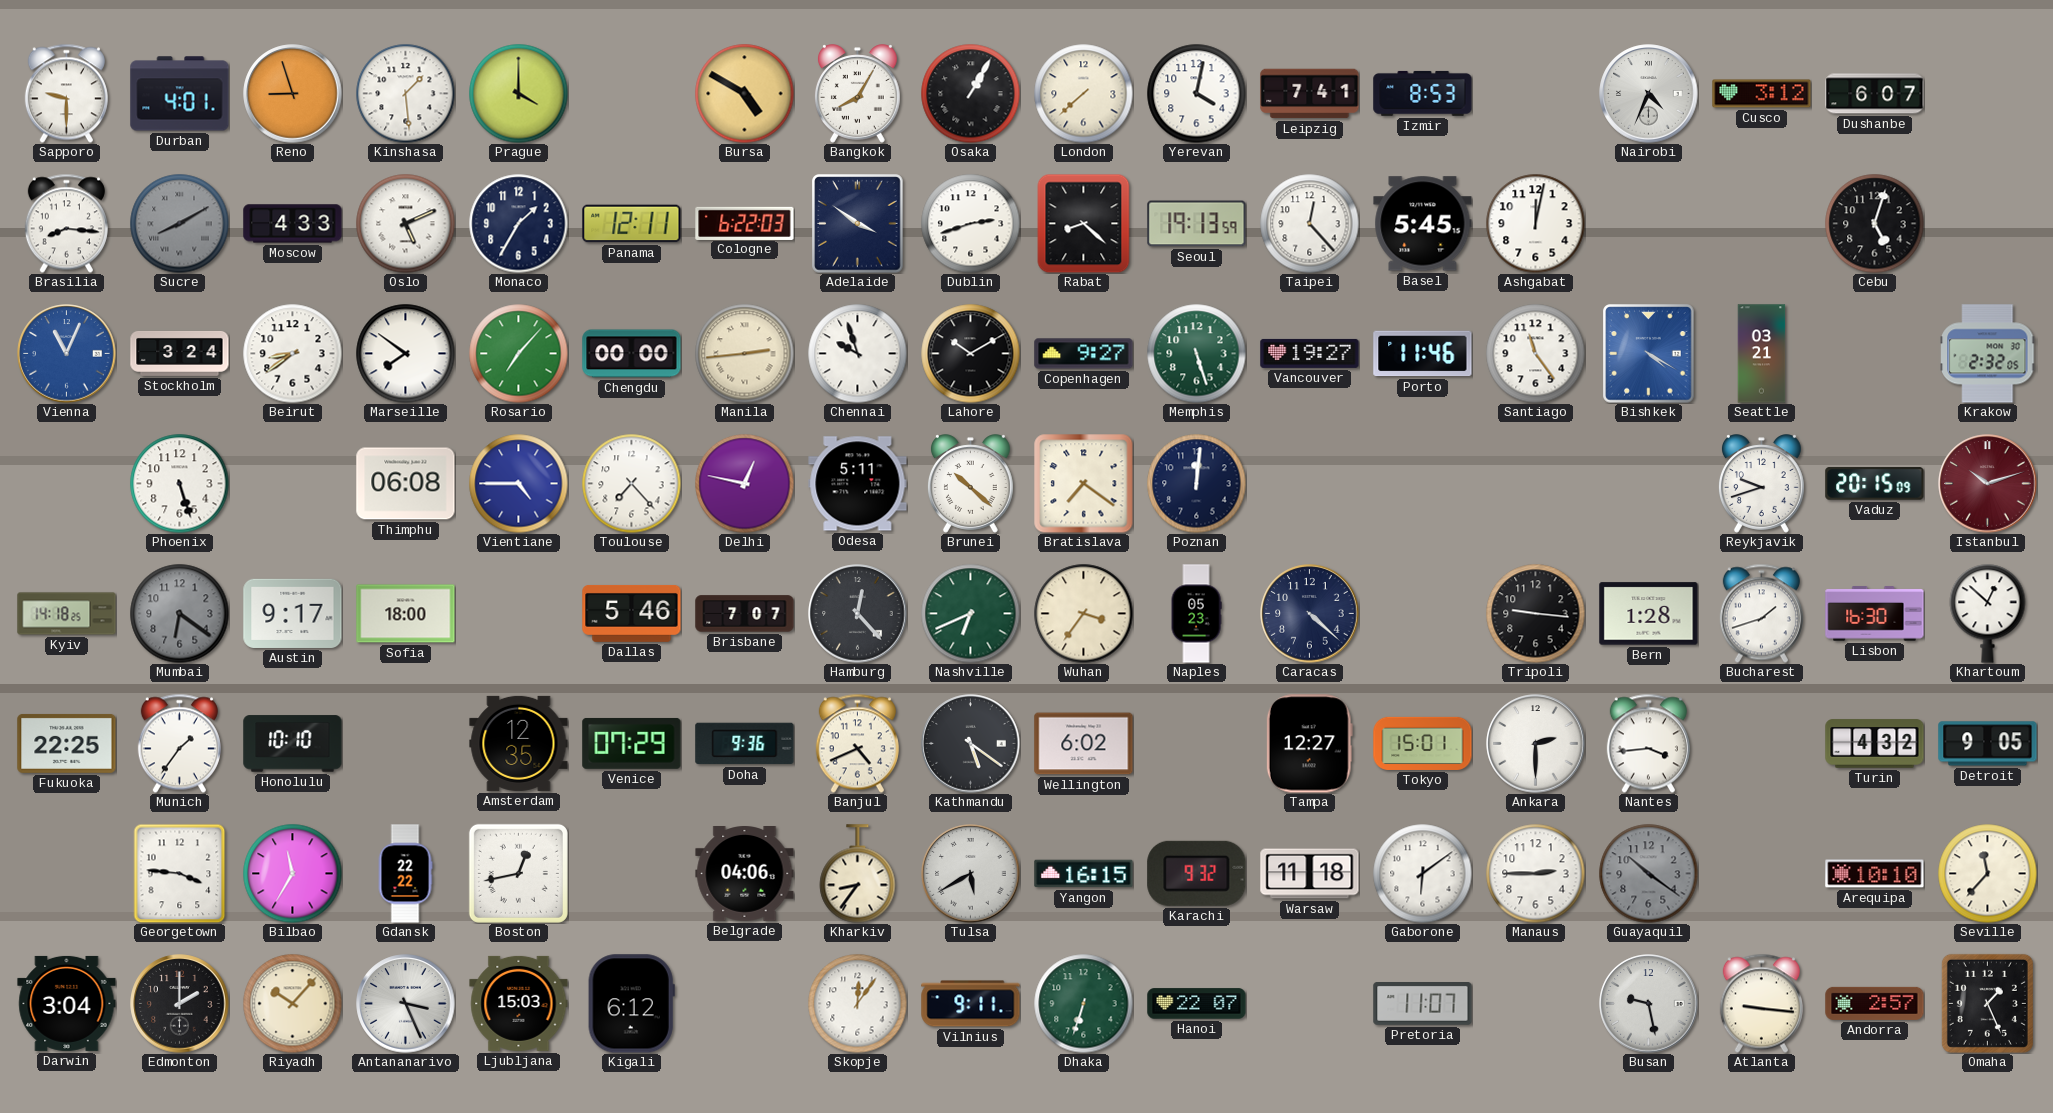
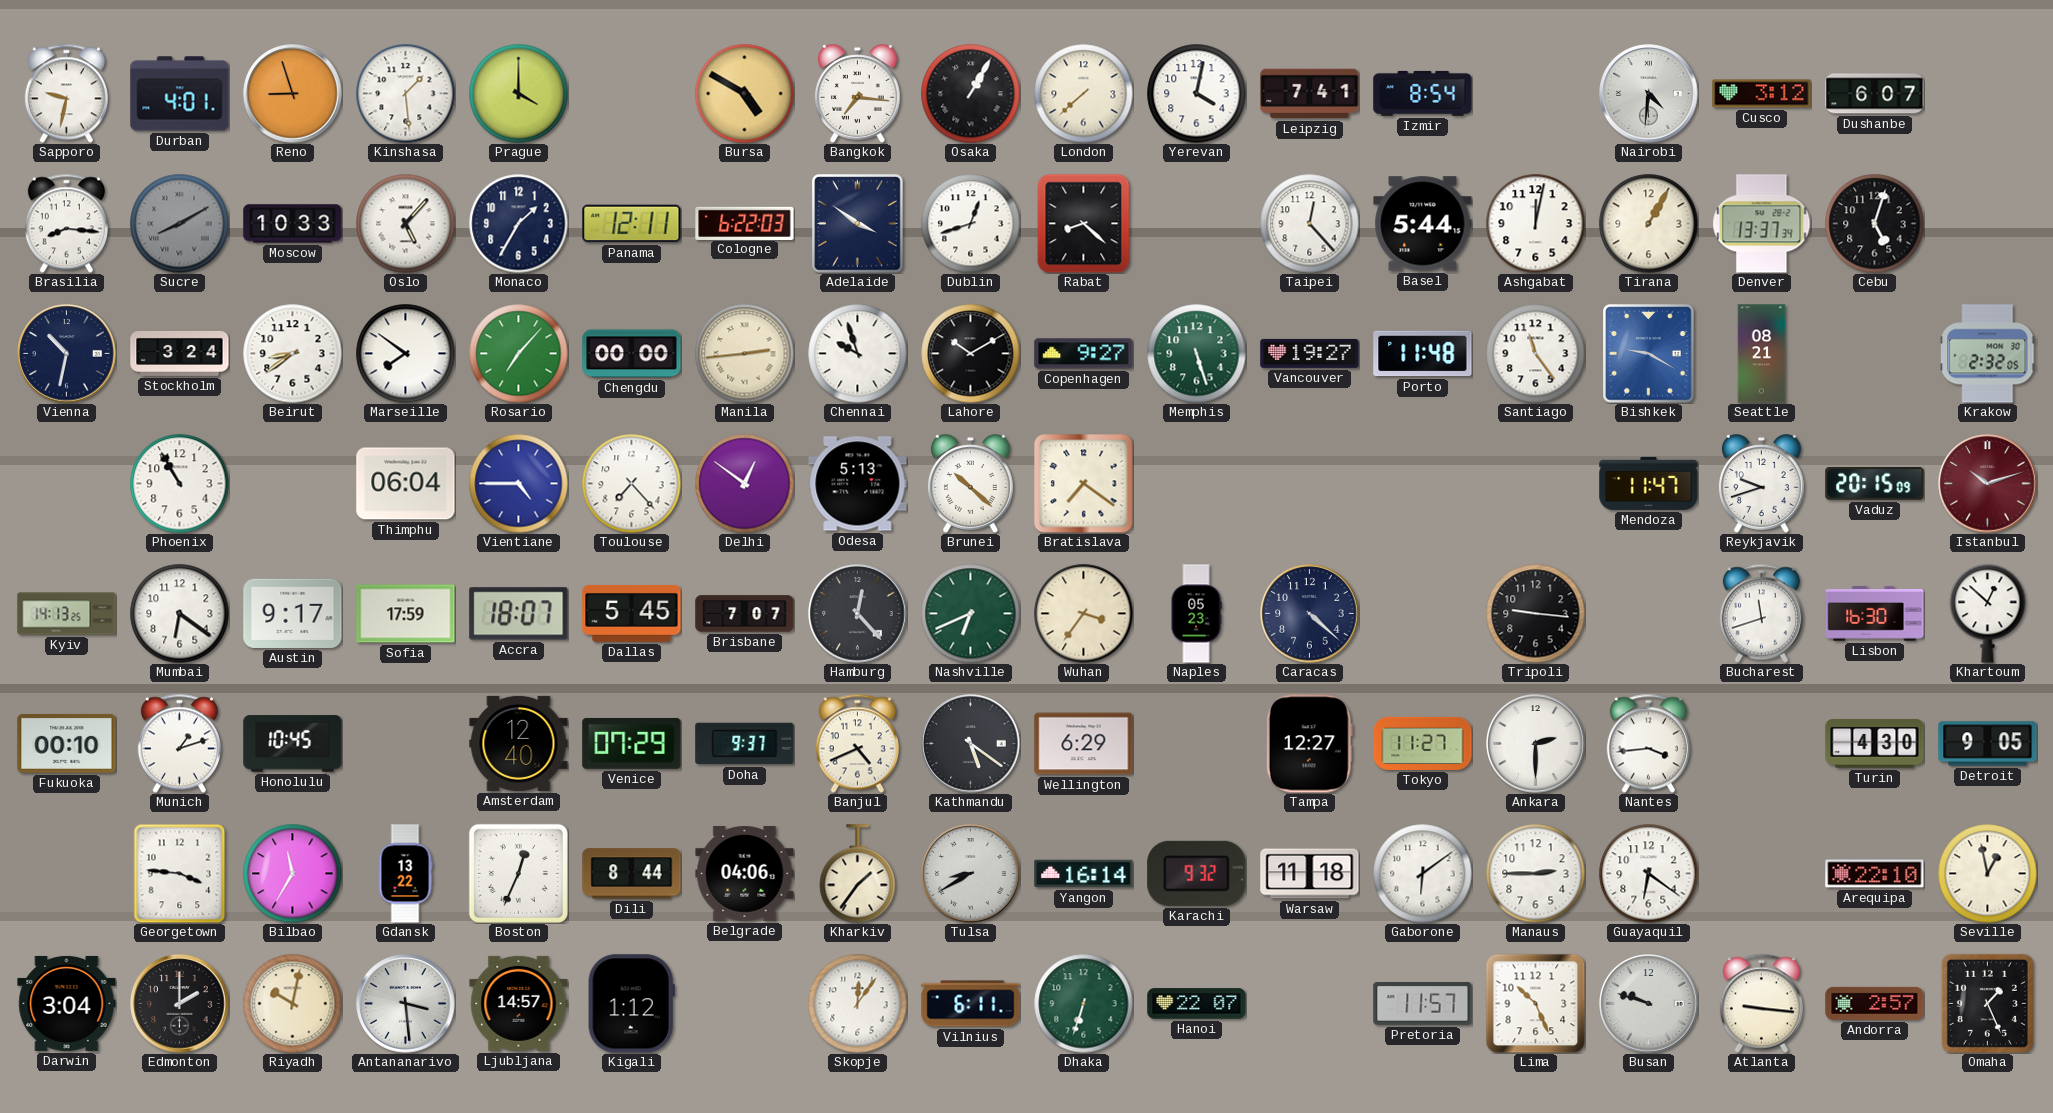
Sapporo: 9:30 -> 9:32 (66, 93)
Bangkok: 8:05 -> 7:16 (857, 94)
Izmir: 8:53 -> 8:54 (1423, 93)
Nairobi: 4:34 -> 4:31 (1649, 94)
Moscow: 4:33 -> 10:33 (293, 224)
Oslo: 5:11 -> 5:07 (406, 224)
Dublin: 2:42 -> 12:42 (971, 224)
Seoul: 19:13 -> none (1197, 224)
Basel: 5:45 -> 5:44 (1423, 224)
Tirana: none -> 1:05 (1649, 224)
Denver: none -> 13:37 (1762, 224)
Vienna: 11:04 -> 10:32 (67, 354)
Vienna dial: blue -> navy (67, 354)
Porto: 11:46 -> 11:48 (1423, 354)
Bishkek: 4:20 -> 9:20 (1649, 354)
Seattle: 03:21 -> 08:21 (1762, 354)
Phoenix: 5:27 -> 10:55 (180, 484)
Thimphu: 06:08 -> 06:04 (406, 484)
Delhi: 12:47 -> 12:51 (745, 484)
Odesa: 5:11 -> 5:13 (858, 484)
Poznan: 12:01 -> none (1197, 484)
Mendoza: none -> 11:47 (1649, 483)
Kyiv: 14:18 -> 14:13 (67, 614)
Mumbai dial: grey -> white (180, 614)
Sofia: 18:00 -> 17:59 (406, 614)
Accra: none -> 18:07 (519, 614)
Dallas: 5:46 -> 5:45 (632, 614)
Bern: 1:28 -> none (1649, 614)
Bucharest: 1:42 -> 11:42 (1761, 613)
Fukuoka: 22:25 -> 00:10 (67, 743)
Munich: 1:36 -> 1:12 (179, 743)
Honolulu: 10:10 -> 10:45 (293, 744)
Amsterdam: 12:35 -> 12:40 (519, 743)
Doha: 9:36 -> 9:37 (745, 744)
Wellington: 6:02 -> 6:29 (1084, 744)
Tokyo: 15:01 -> 11:27 (1423, 743)
Turin: 4:32 -> 4:30 (1875, 744)
Gdansk: 22:22 -> 13:22 (405, 874)
Boston: 12:43 -> 12:34 (518, 873)
Dili: none -> 8:44 (632, 874)
Kharkiv: 8:36 -> 1:36 (858, 874)
Tulsa: 5:40 -> 8:40 (971, 874)
Yangon: 16:15 -> 16:14 (1084, 874)
Guayaquil: 10:21 -> 6:21 (1649, 874)
Guayaquil dial: grey -> white (1649, 874)
Arequipa: 10:10 -> 22:10 (1875, 874)
Seville: 11:37 -> 12:58 (1988, 874)
Riyadh: 10:07 -> 10:02 (293, 1004)
Antananarivo: 3:26 -> 3:29 (406, 1004)
Ljubljana: 15:03 -> 14:57 (519, 1003)
Kigali: 6:12 -> 1:12 (631, 1004)
Vilnius: 9:11 -> 6:11 (971, 1004)
Pretoria: 11:07 -> 11:57 (1423, 1004)
Lima: none -> 10:26 (1535, 1003)
Busan: 9:28 -> 9:48 (1649, 1004)
